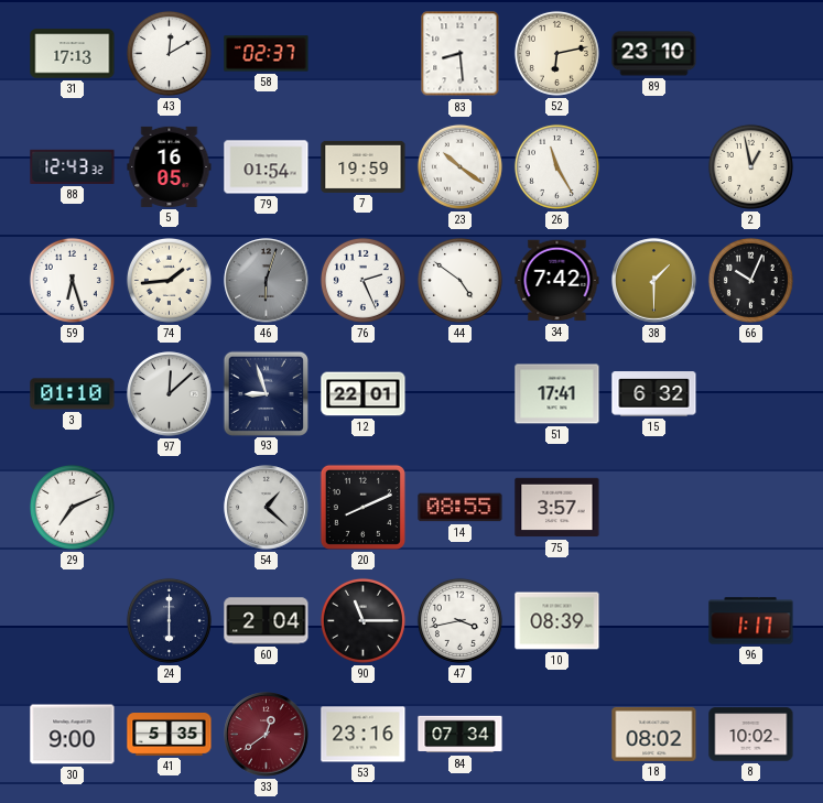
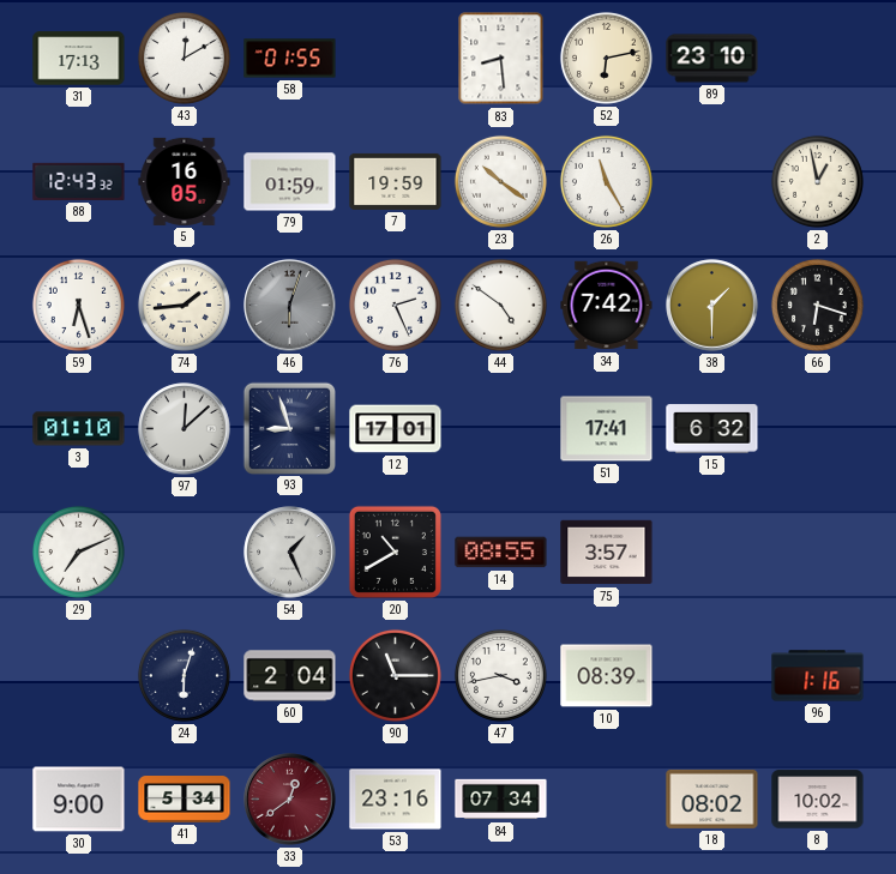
58: 02:37 -> 01:55 (290, 59)
79: 01:54 -> 01:59 (290, 182)
66: 10:04 -> 6:18 (817, 305)
12: 22:01 -> 17:01 (396, 429)
54: 1:22 -> 1:26 (290, 553)
20: 8:11 -> 10:40 (395, 551)
24: 6:00 -> 6:03 (184, 675)
96: 1:17 -> 1:16 (818, 676)
41: 5:35 -> 5:34 (185, 800)
